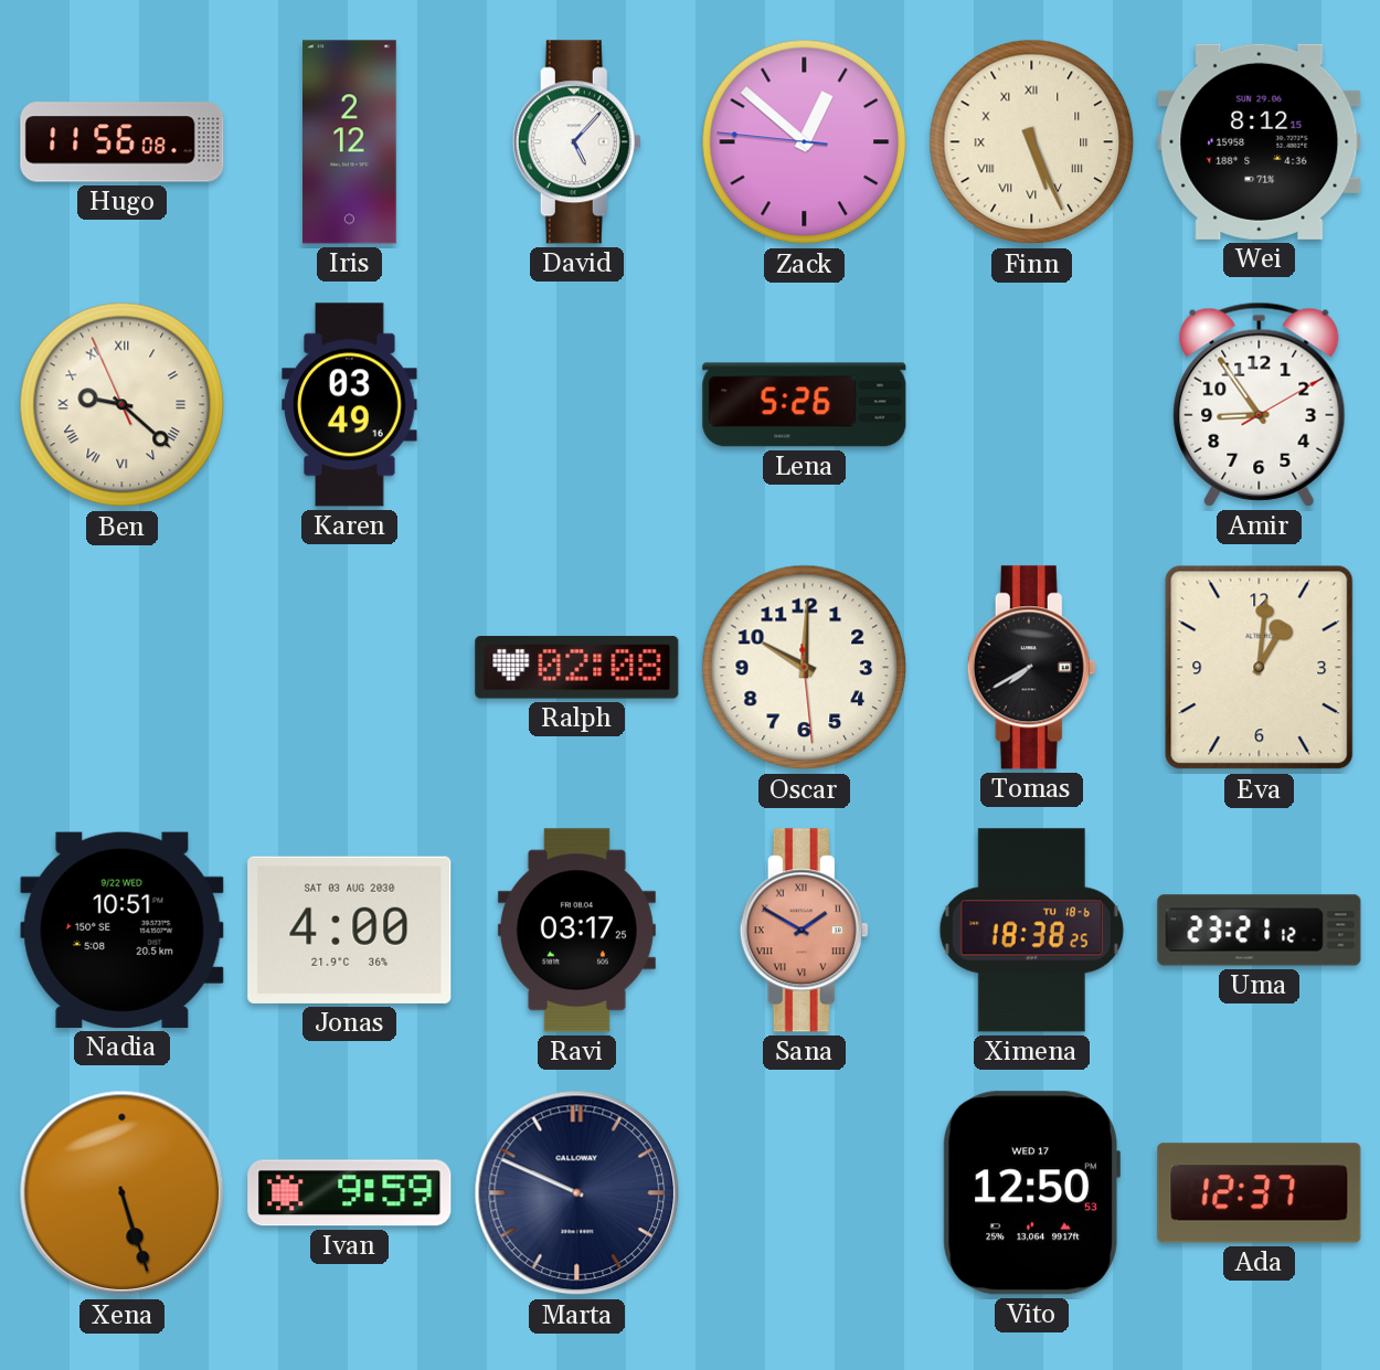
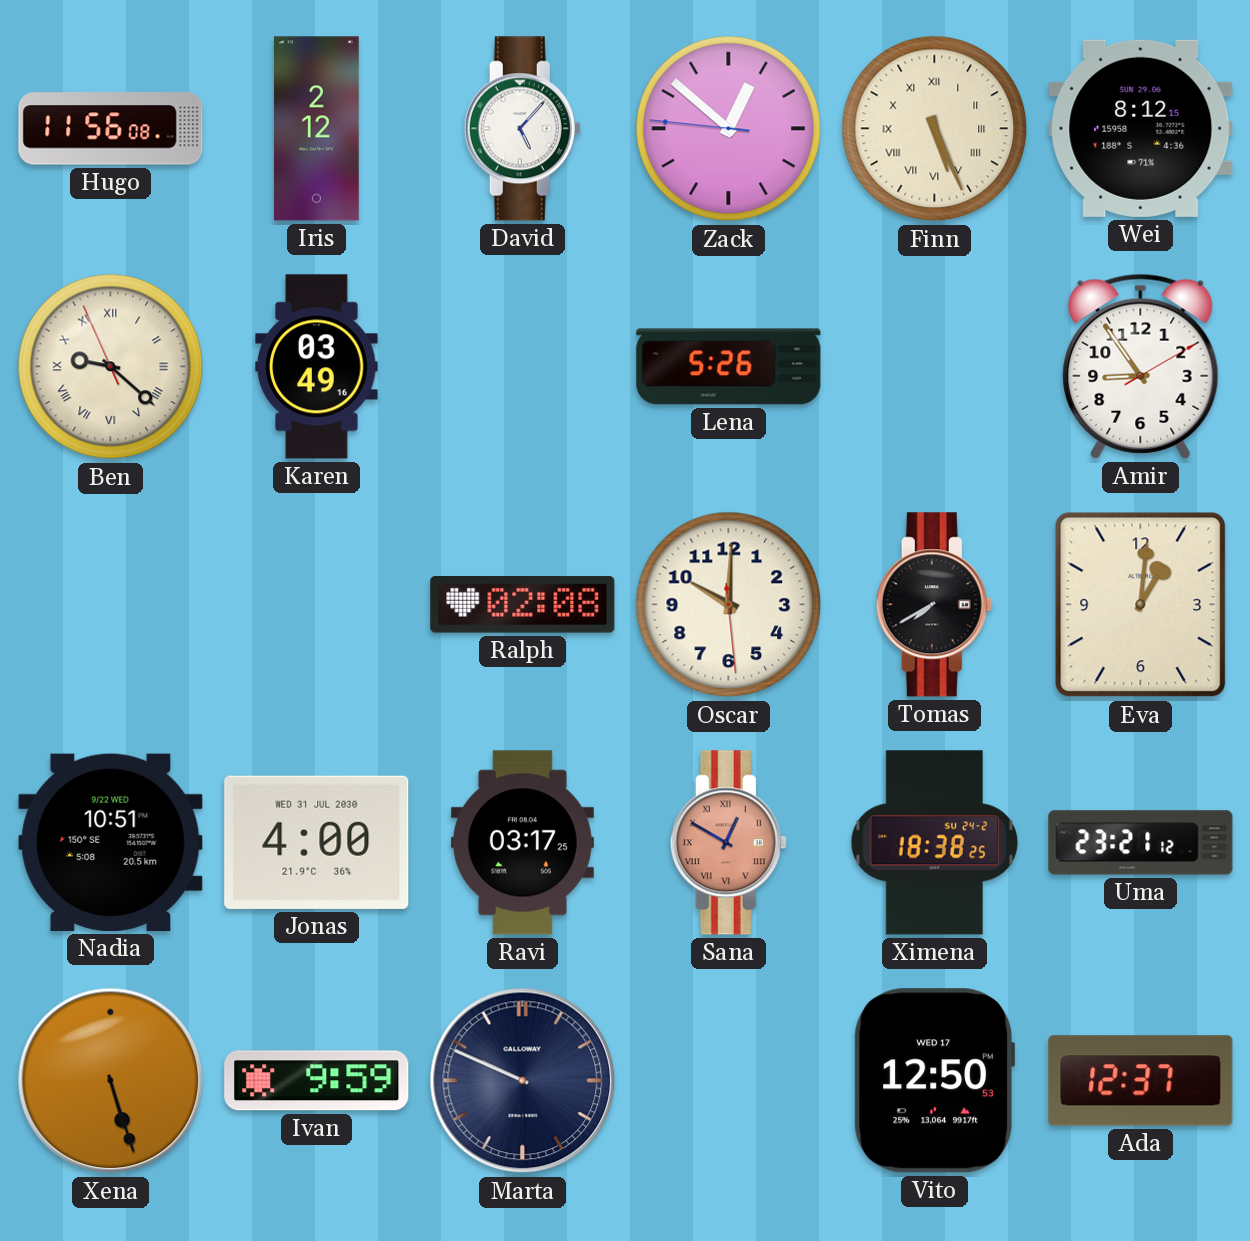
Jonas date: SAT 03 AUG 2030 -> WED 31 JUL 2030 (317, 842)
Sana: 1:50 -> 12:50 (728, 843)
Ximena date: TU 18-6 -> SU 24-2 (934, 843)
